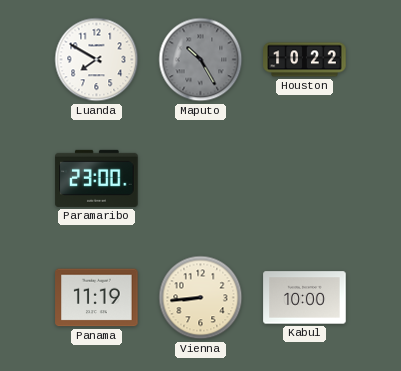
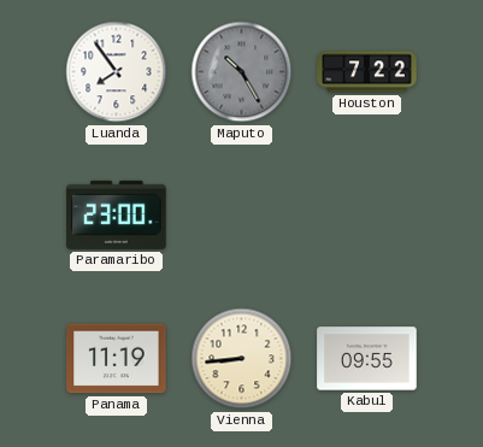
Luanda: 7:50 -> 7:54 (117, 72)
Houston: 10:22 -> 7:22 (367, 72)
Kabul: 10:00 -> 09:55 (367, 359)
